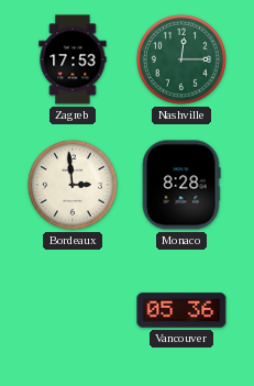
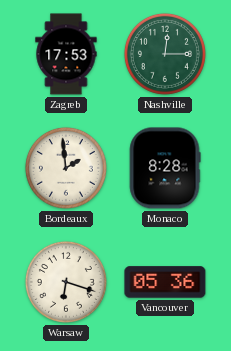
Bordeaux: 2:59 -> 1:59 (66, 168)
Warsaw: none -> 6:18 (66, 282)
